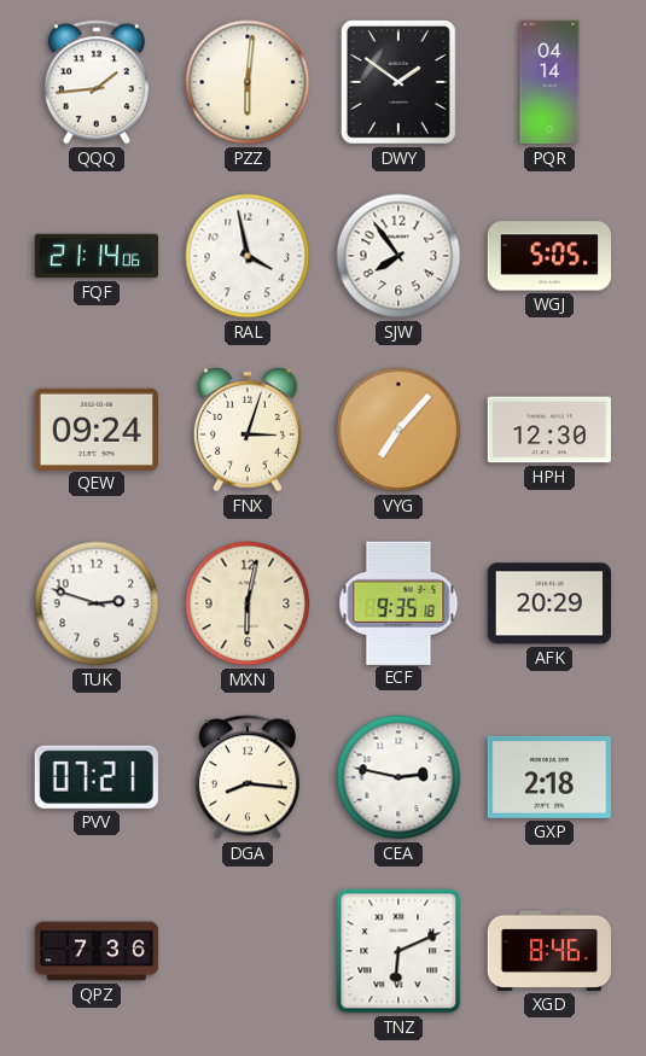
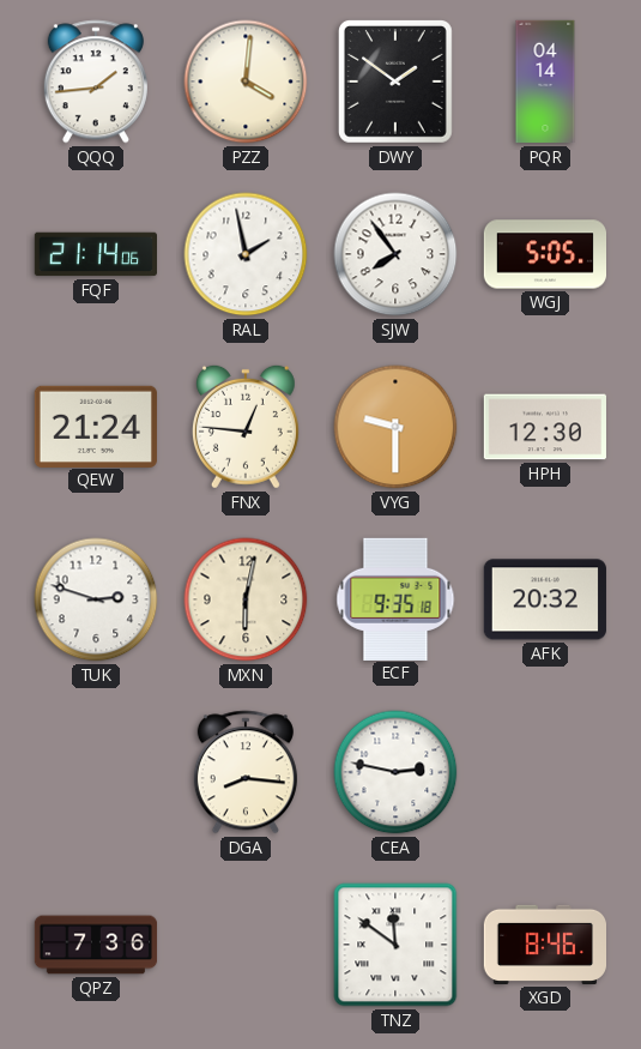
PZZ: 6:01 -> 4:01 (246, 82)
RAL: 3:58 -> 1:58 (246, 254)
QEW: 09:24 -> 21:24 (96, 426)
FNX: 3:03 -> 12:46 (246, 427)
VYG: 7:07 -> 9:30 (395, 427)
AFK: 20:29 -> 20:32 (545, 599)
PVV: 07:21 -> none (97, 777)
GXP: 2:18 -> none (549, 777)
TNZ: 6:11 -> 11:51 (395, 945)
